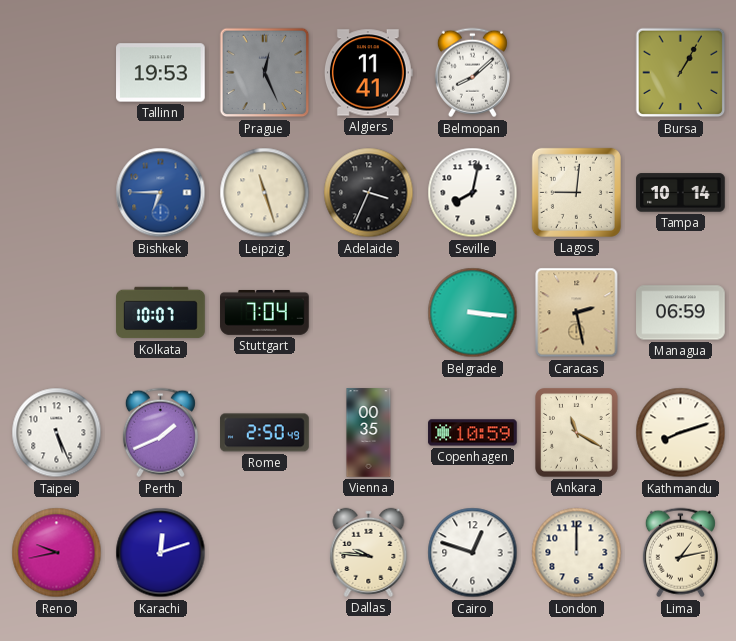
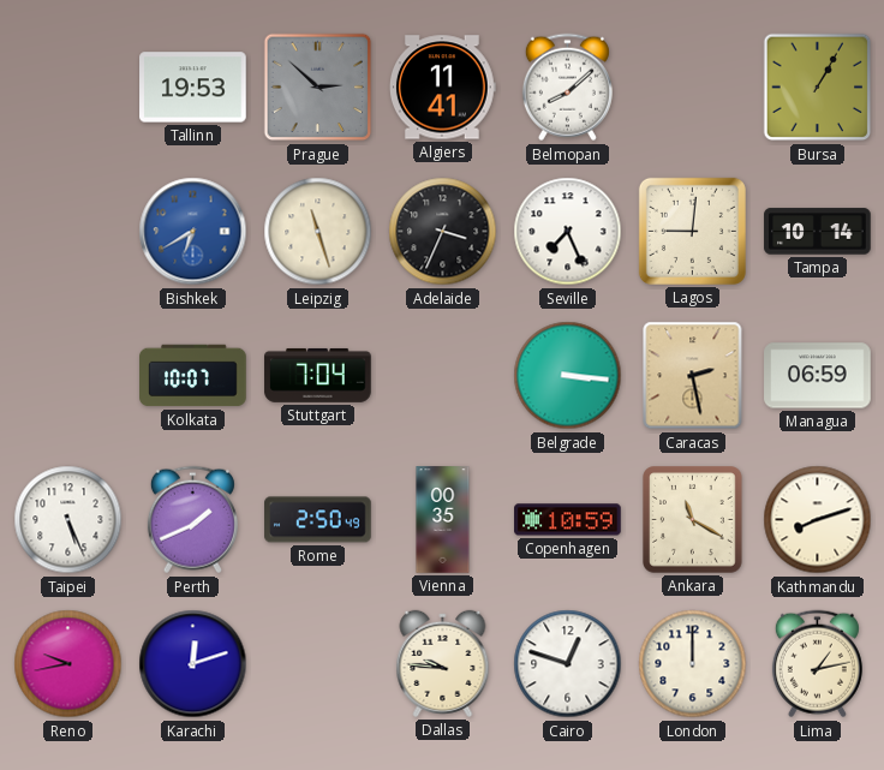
Prague: 12:26 -> 2:52 (318, 88)
Bishkek: 6:45 -> 6:40 (193, 232)
Seville: 8:02 -> 7:26 (568, 232)
